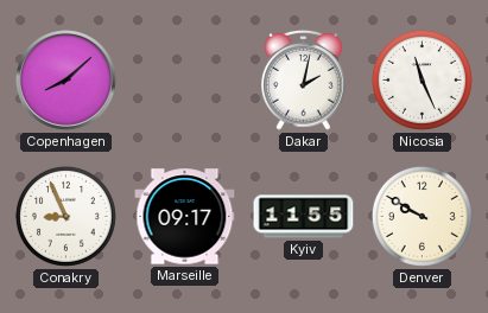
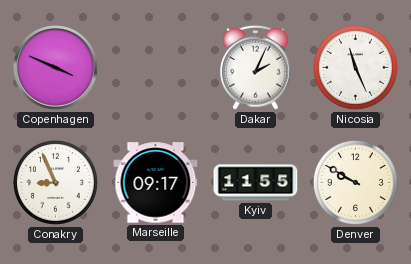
Copenhagen: 8:08 -> 3:49 (56, 68)
Dakar: 2:02 -> 2:04 (256, 67)
